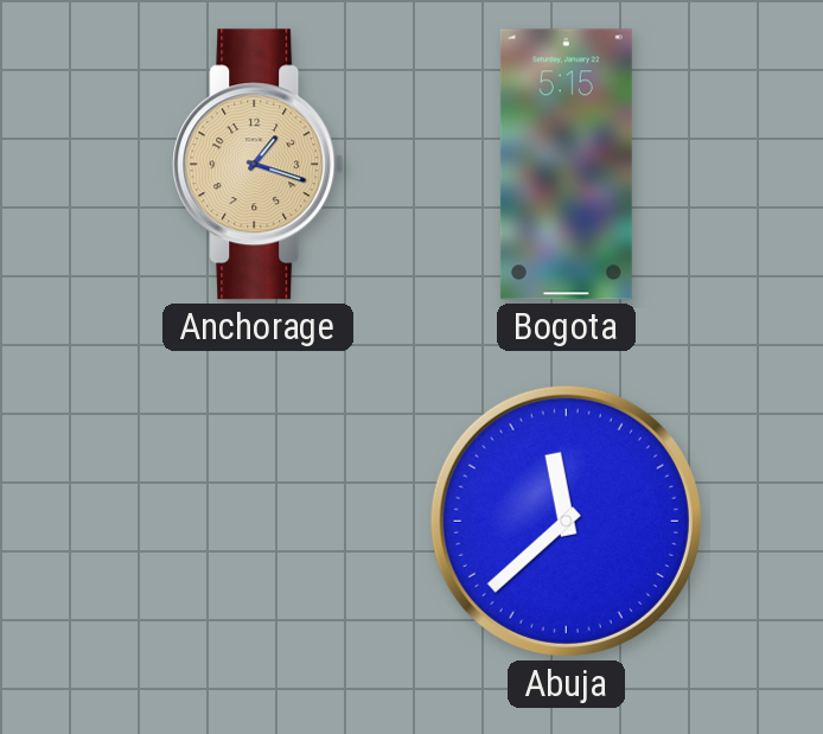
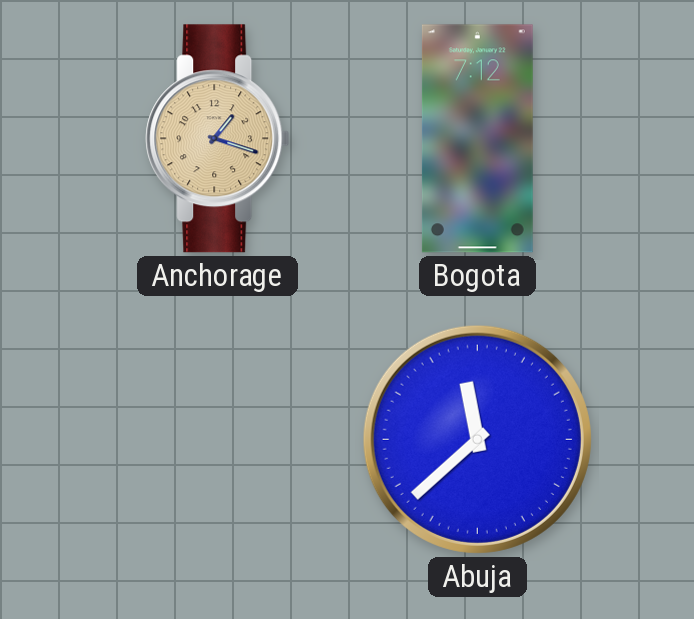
Bogota: 5:15 -> 7:12 (477, 139)
